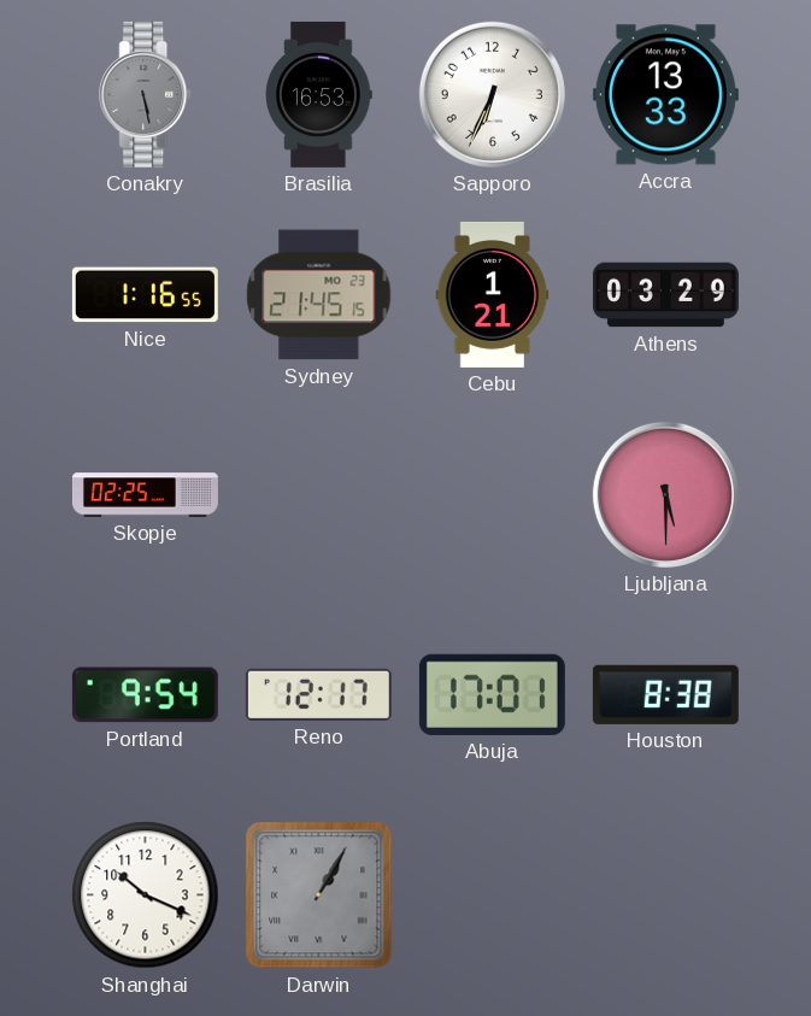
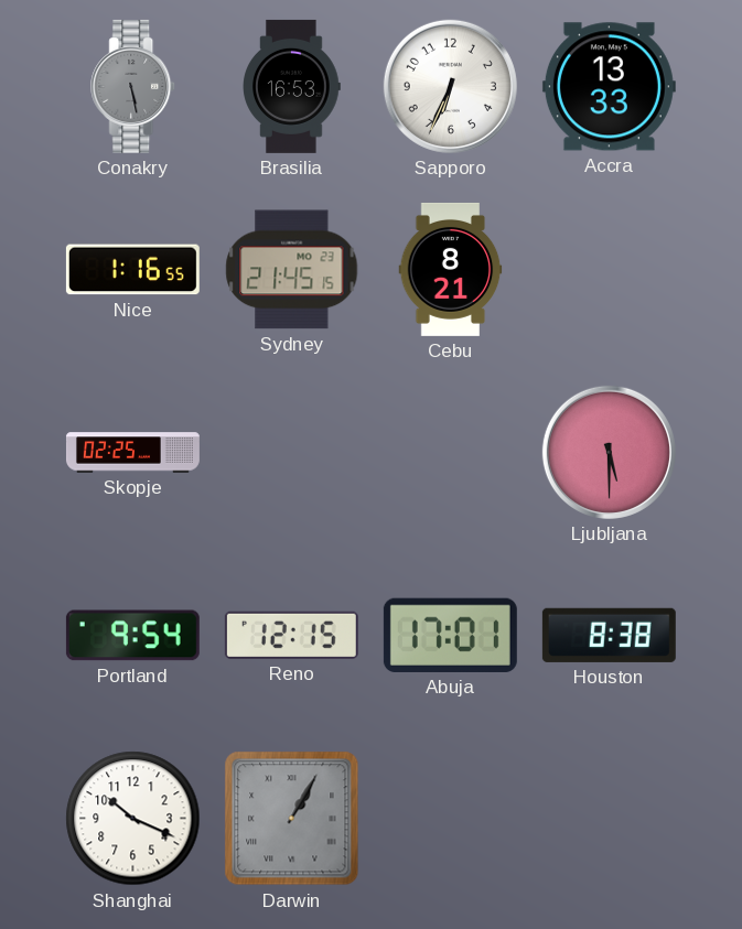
Cebu: 1:21 -> 8:21 (451, 269)
Athens: 03:29 -> none (665, 295)
Reno: 12:17 -> 12:15 (291, 635)
